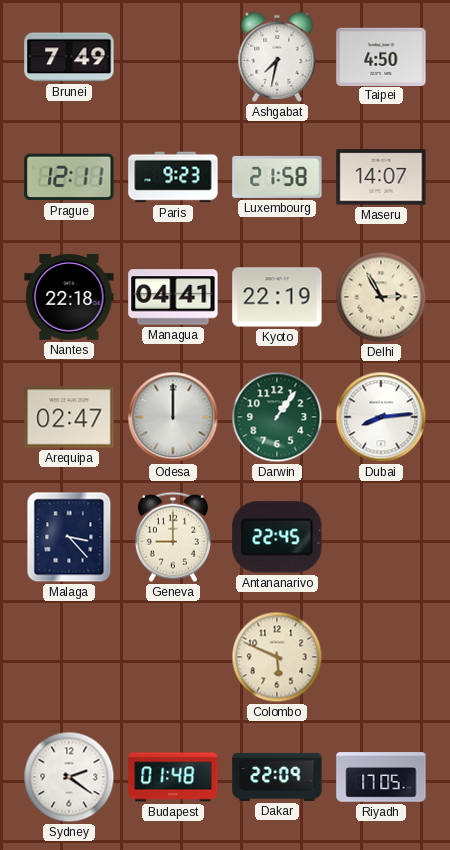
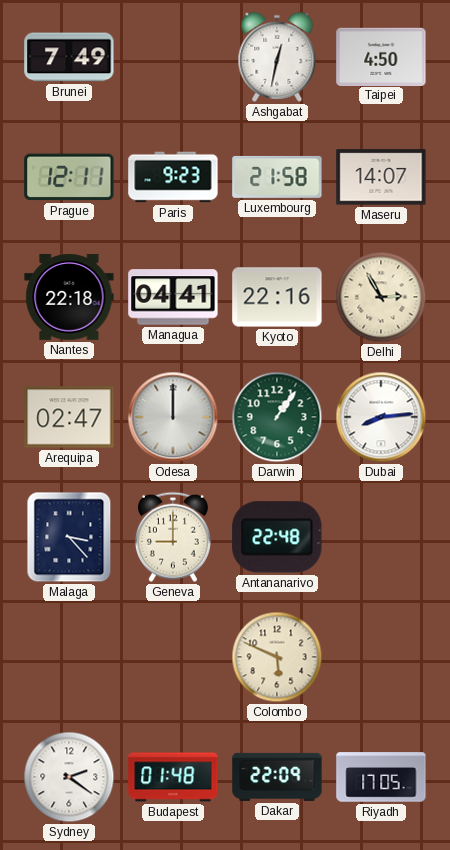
Ashgabat: 7:32 -> 12:32 (277, 57)
Kyoto: 22:19 -> 22:16 (277, 297)
Antananarivo: 22:45 -> 22:48 (277, 537)
